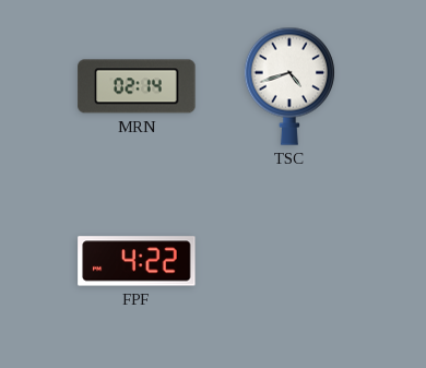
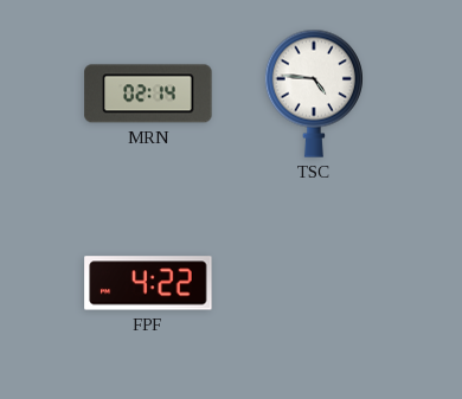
TSC: 4:42 -> 4:46 (314, 94)
